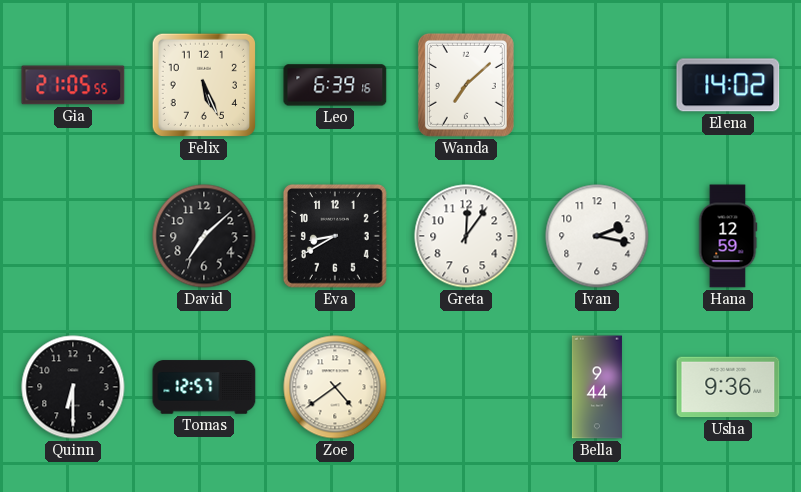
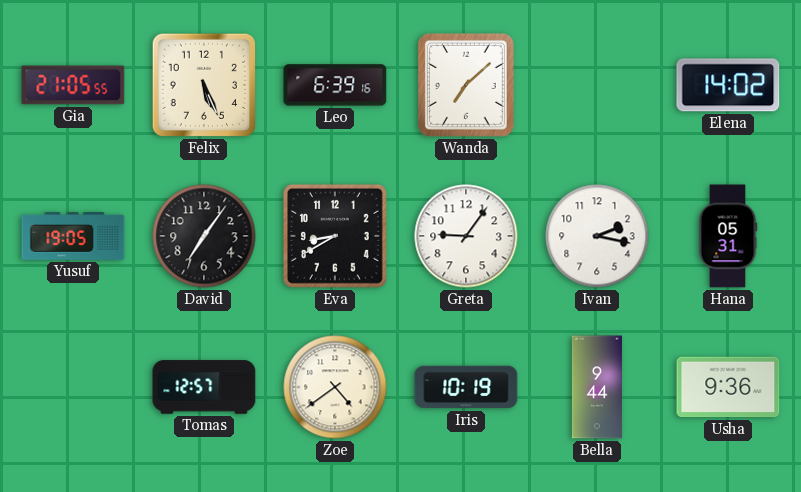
Yusuf: none -> 19:05 (73, 237)
David: 7:08 -> 7:06 (204, 236)
Greta: 12:06 -> 9:06 (466, 236)
Hana: 12:59 -> 05:31 (728, 236)
Quinn: 6:30 -> none (73, 387)
Iris: none -> 10:19 (466, 387)
